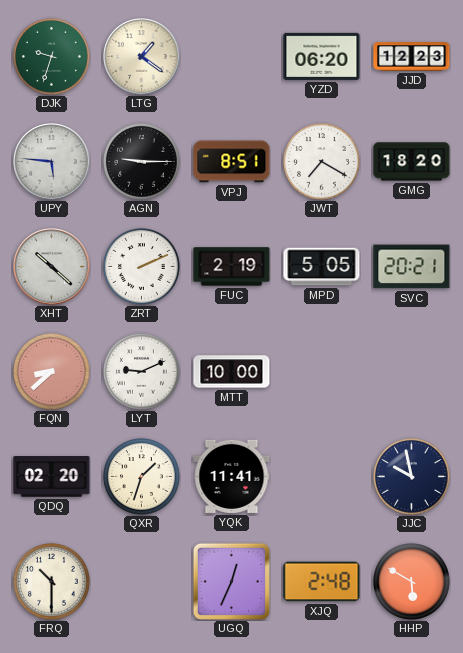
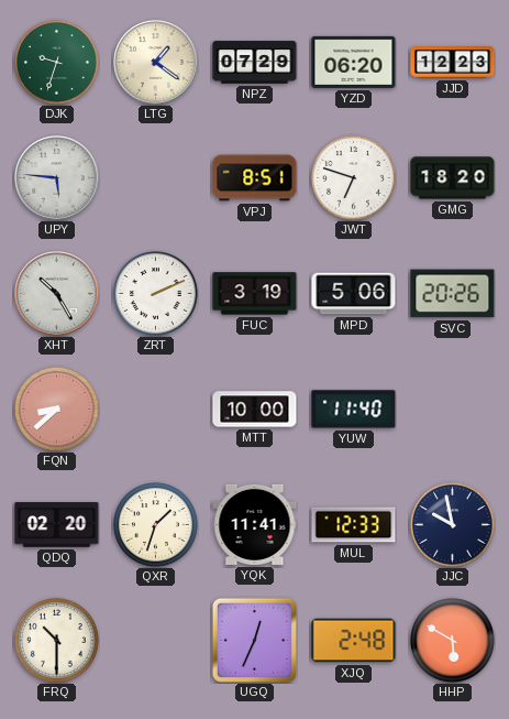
NPZ: none -> 07:29 (255, 63)
AGN: 9:15 -> none (142, 162)
JWT: 7:20 -> 6:48 (354, 178)
XHT: 10:22 -> 10:25 (57, 294)
FUC: 2:19 -> 3:19 (255, 294)
MPD: 5:05 -> 5:06 (354, 294)
SVC: 20:21 -> 20:26 (453, 294)
LYT: 9:11 -> none (142, 372)
YUW: none -> 11:40 (354, 410)
MUL: none -> 12:33 (354, 525)
